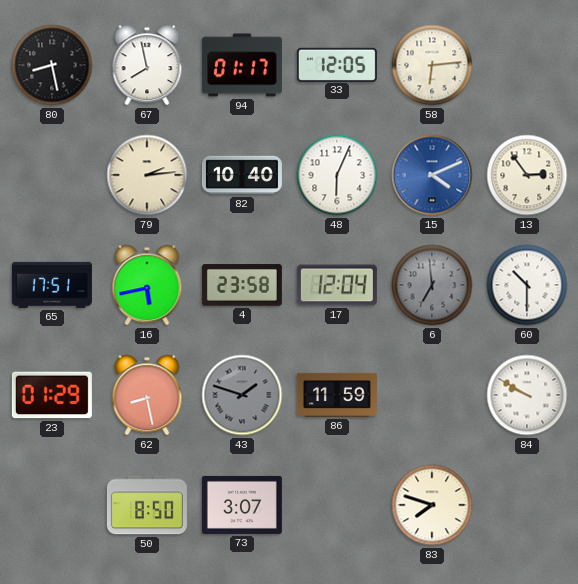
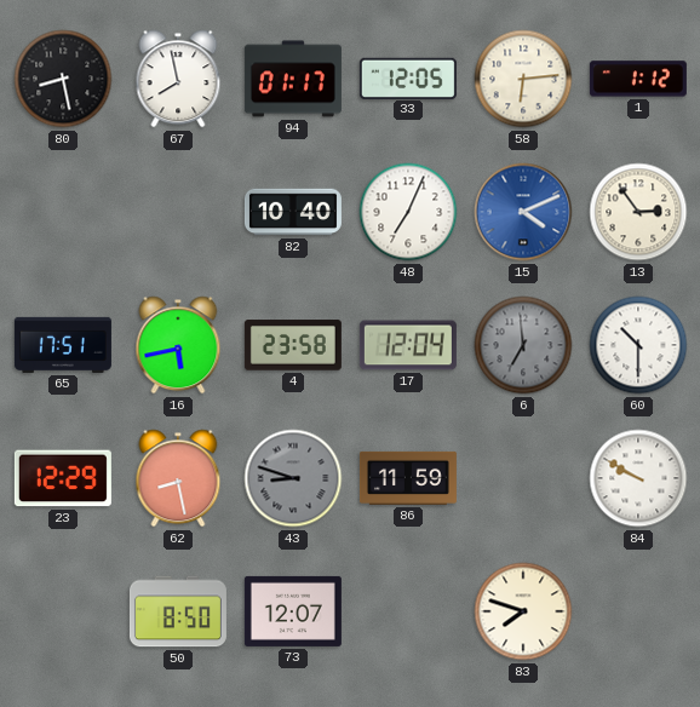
1: none -> 1:12 (638, 79)
79: 2:14 -> none (147, 175)
48: 6:04 -> 7:04 (408, 212)
23: 01:29 -> 12:29 (63, 478)
43: 1:48 -> 8:48 (293, 478)
73: 3:07 -> 12:07 (293, 611)
